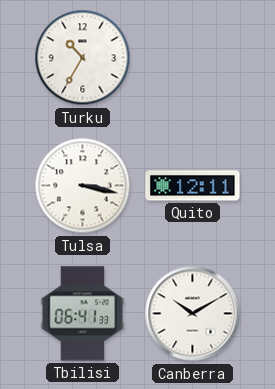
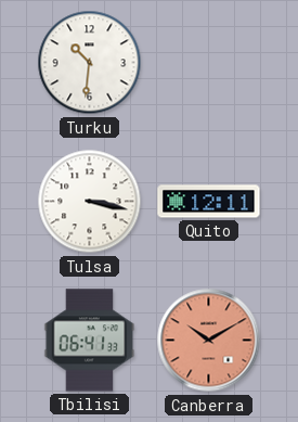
Turku: 10:35 -> 10:31 (90, 63)
Canberra dial: white -> salmon (209, 341)
